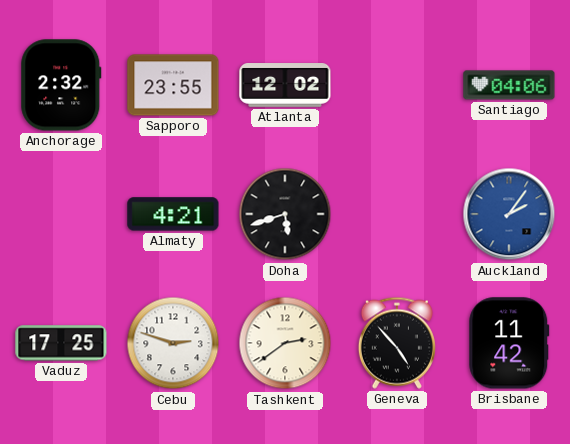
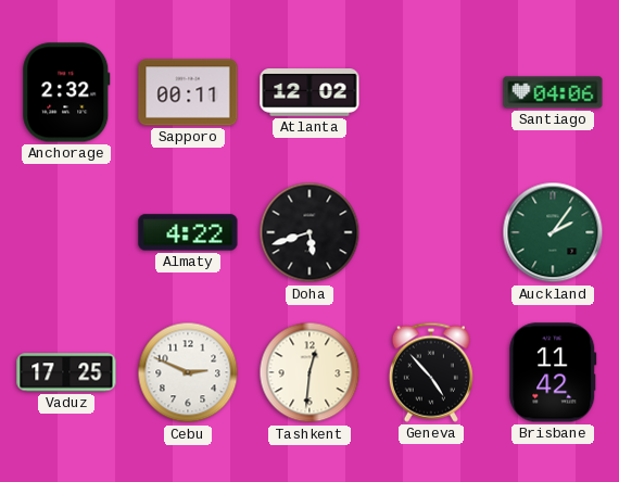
Sapporo: 23:55 -> 00:11 (188, 92)
Almaty: 4:21 -> 4:22 (188, 232)
Auckland dial: blue -> green (553, 232)
Cebu: 2:48 -> 2:49 (188, 372)
Tashkent: 2:39 -> 12:31 (309, 372)
